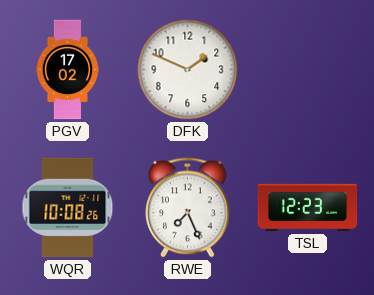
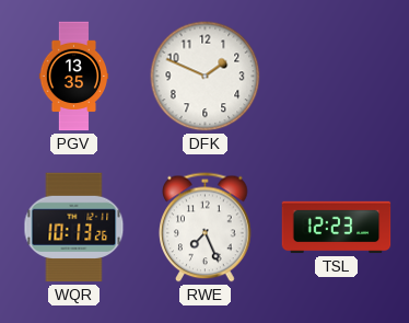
PGV: 17:02 -> 13:35 (74, 77)
WQR: 10:08 -> 10:13 (74, 228)
